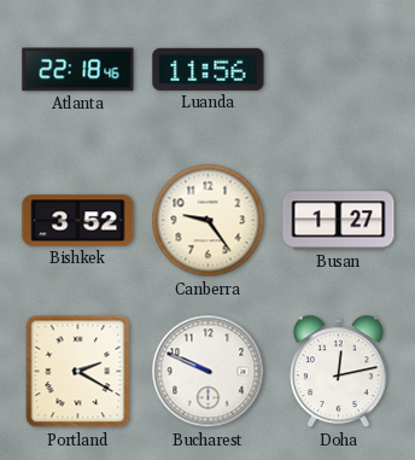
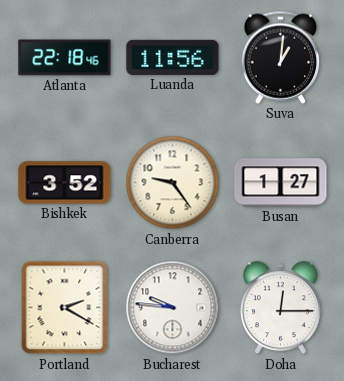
Suva: none -> 1:01 (281, 57)
Bucharest: 9:49 -> 9:46 (173, 308)
Doha: 12:13 -> 12:15 (280, 308)
